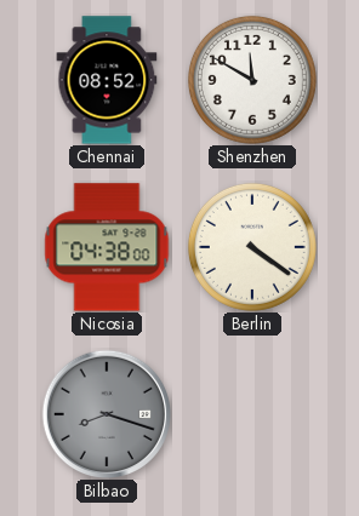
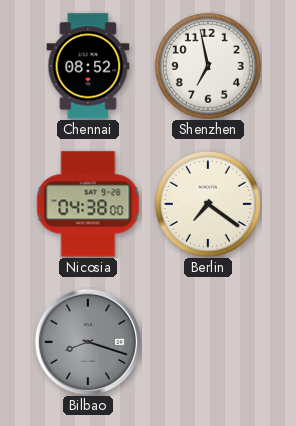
Shenzhen: 11:50 -> 6:58 (208, 66)
Berlin: 4:21 -> 7:21 (208, 204)
